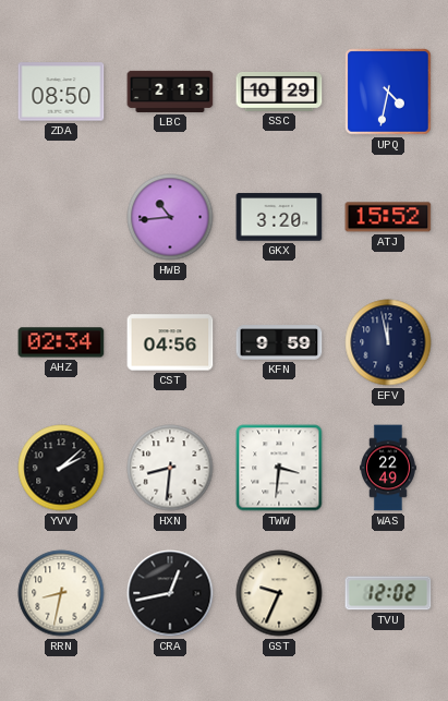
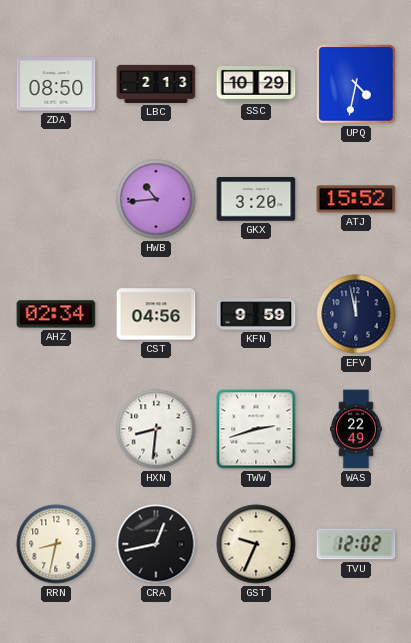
YVV: 2:08 -> none (61, 468)
TWW: 3:31 -> 2:42 (256, 429)
